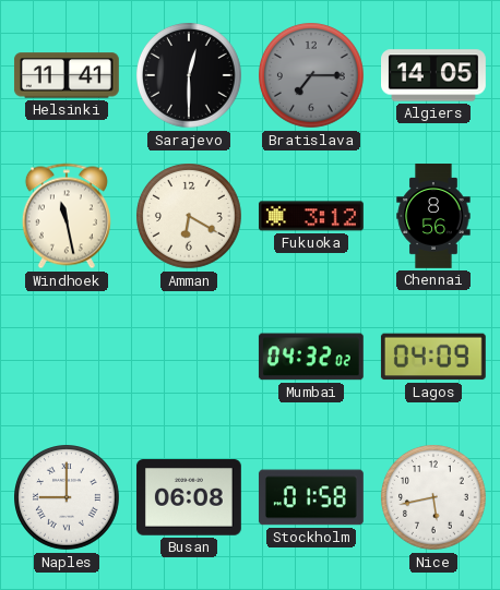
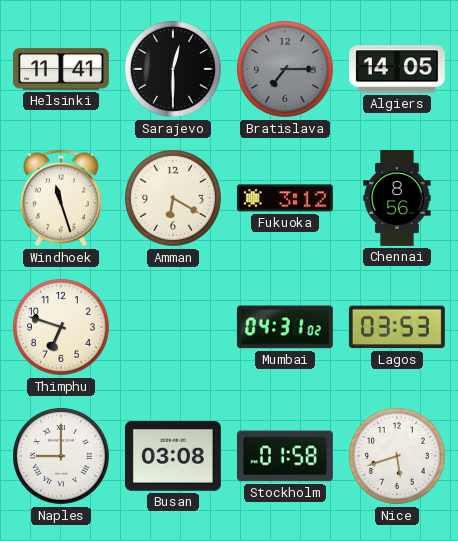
Windhoek: 11:28 -> 11:27 (61, 198)
Thimphu: none -> 6:48 (62, 328)
Mumbai: 04:32 -> 04:31 (285, 327)
Lagos: 04:09 -> 03:53 (397, 327)
Busan: 06:08 -> 03:08 (173, 456)
Nice: 5:43 -> 5:42 (398, 457)
